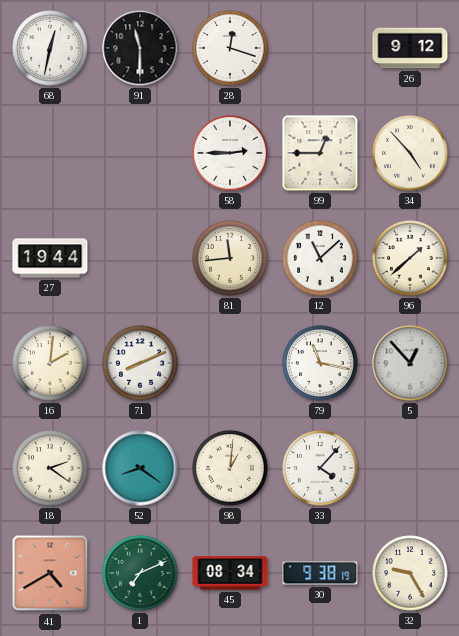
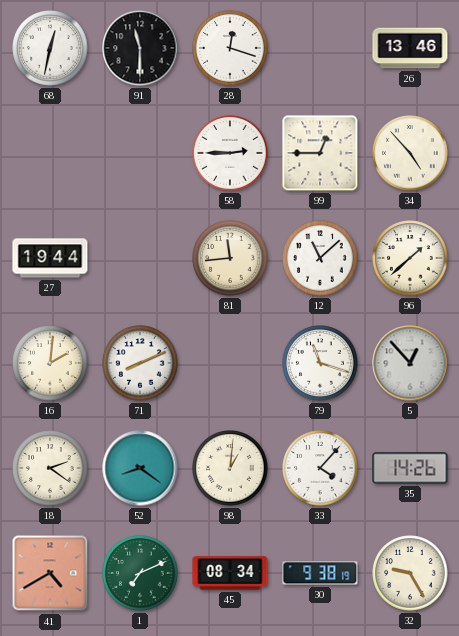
26: 9:12 -> 13:46 (410, 48)
79: 11:17 -> 11:18 (320, 363)
35: none -> 14:26 (410, 468)
